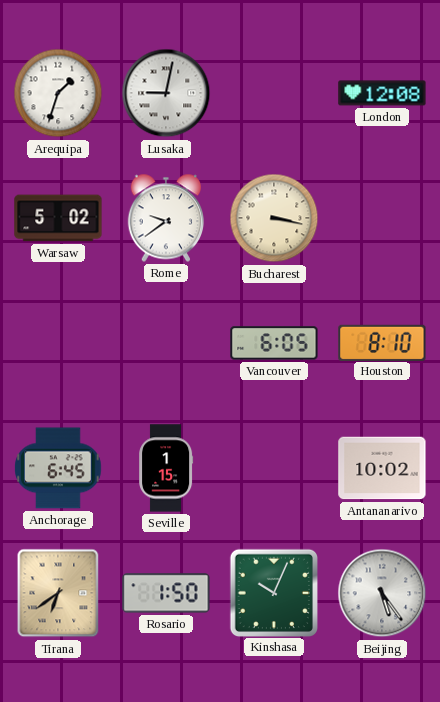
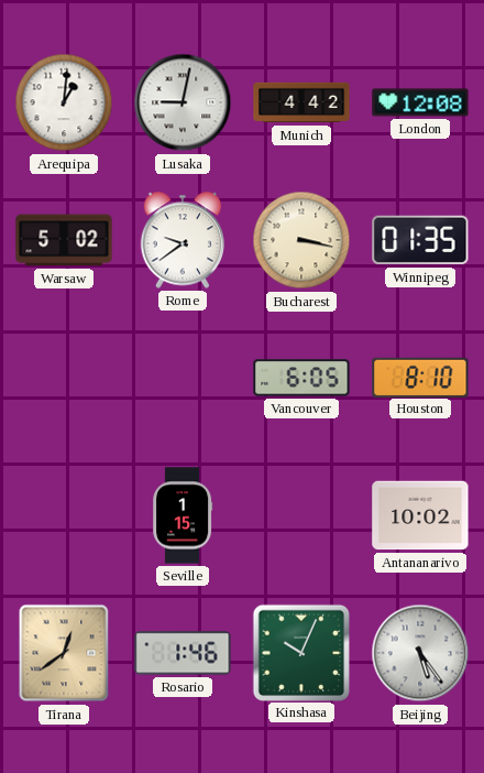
Arequipa: 1:33 -> 1:01 (64, 102)
Munich: none -> 4:42 (301, 102)
Winnipeg: none -> 01:35 (420, 240)
Anchorage: 6:45 -> none (58, 468)
Tirana: 6:39 -> 12:39 (64, 653)
Rosario: 1:50 -> 1:46 (183, 653)
